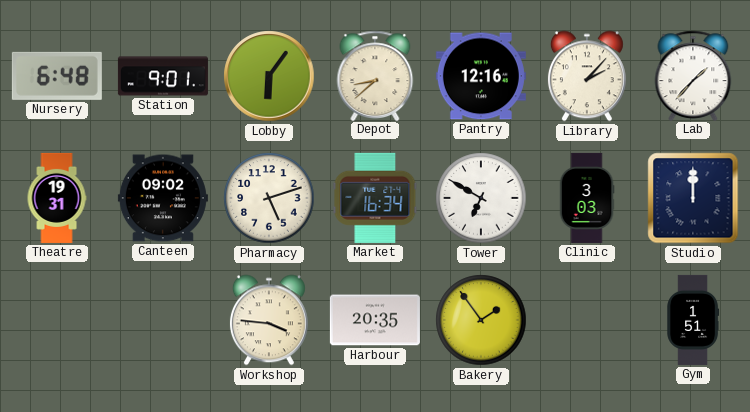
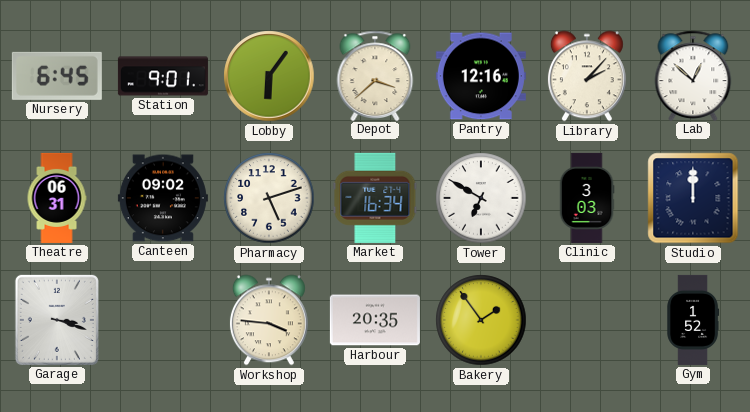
Nursery: 6:48 -> 6:45 (57, 76)
Depot: 8:38 -> 3:38 (375, 75)
Lab: 1:37 -> 12:52 (693, 75)
Theatre: 19:31 -> 06:31 (57, 198)
Garage: none -> 3:18 (57, 320)
Gym: 1:51 -> 1:52 (692, 320)
